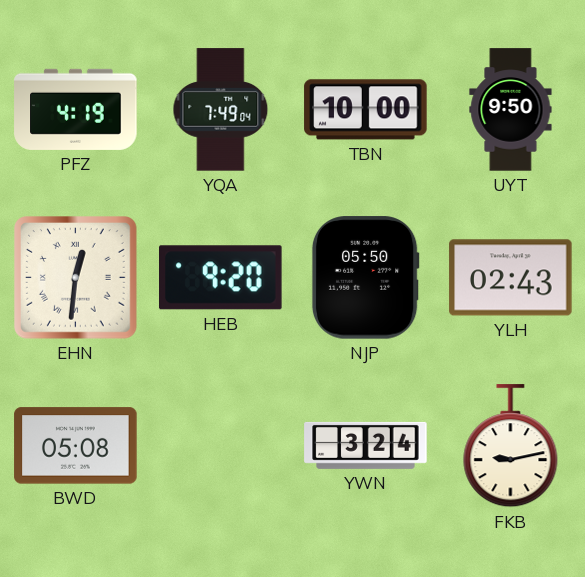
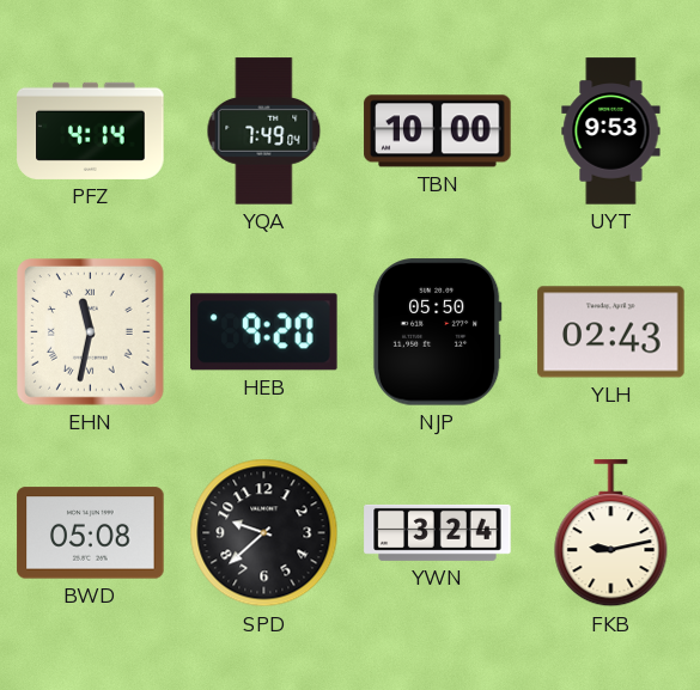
PFZ: 4:19 -> 4:14 (91, 130)
UYT: 9:50 -> 9:53 (611, 132)
EHN: 12:31 -> 11:32 (91, 332)
SPD: none -> 9:38 (264, 533)
